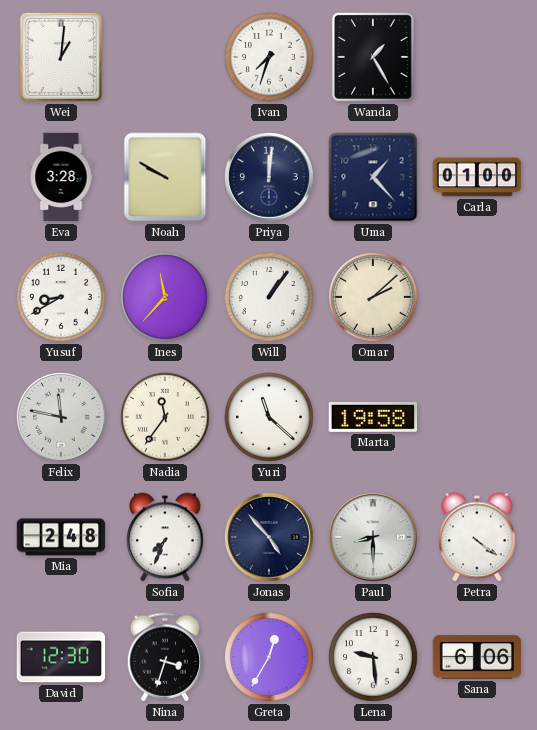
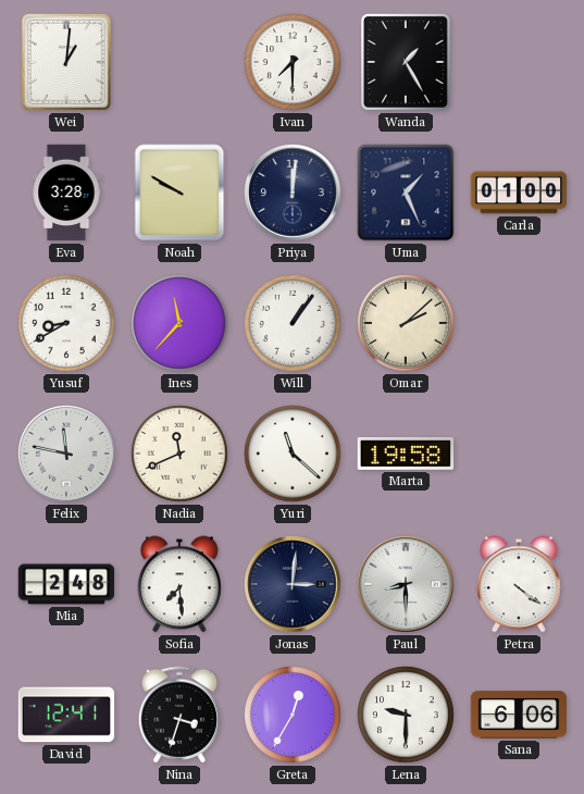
Ivan: 7:33 -> 7:30 (294, 63)
Uma: 1:23 -> 1:26 (406, 193)
Nadia: 11:36 -> 11:41 (181, 455)
Sofia: 7:34 -> 7:29 (179, 584)
Jonas: 4:53 -> 3:01 (294, 585)
David: 12:30 -> 12:41 (66, 715)
Lena: 9:29 -> 9:30 (407, 716)
